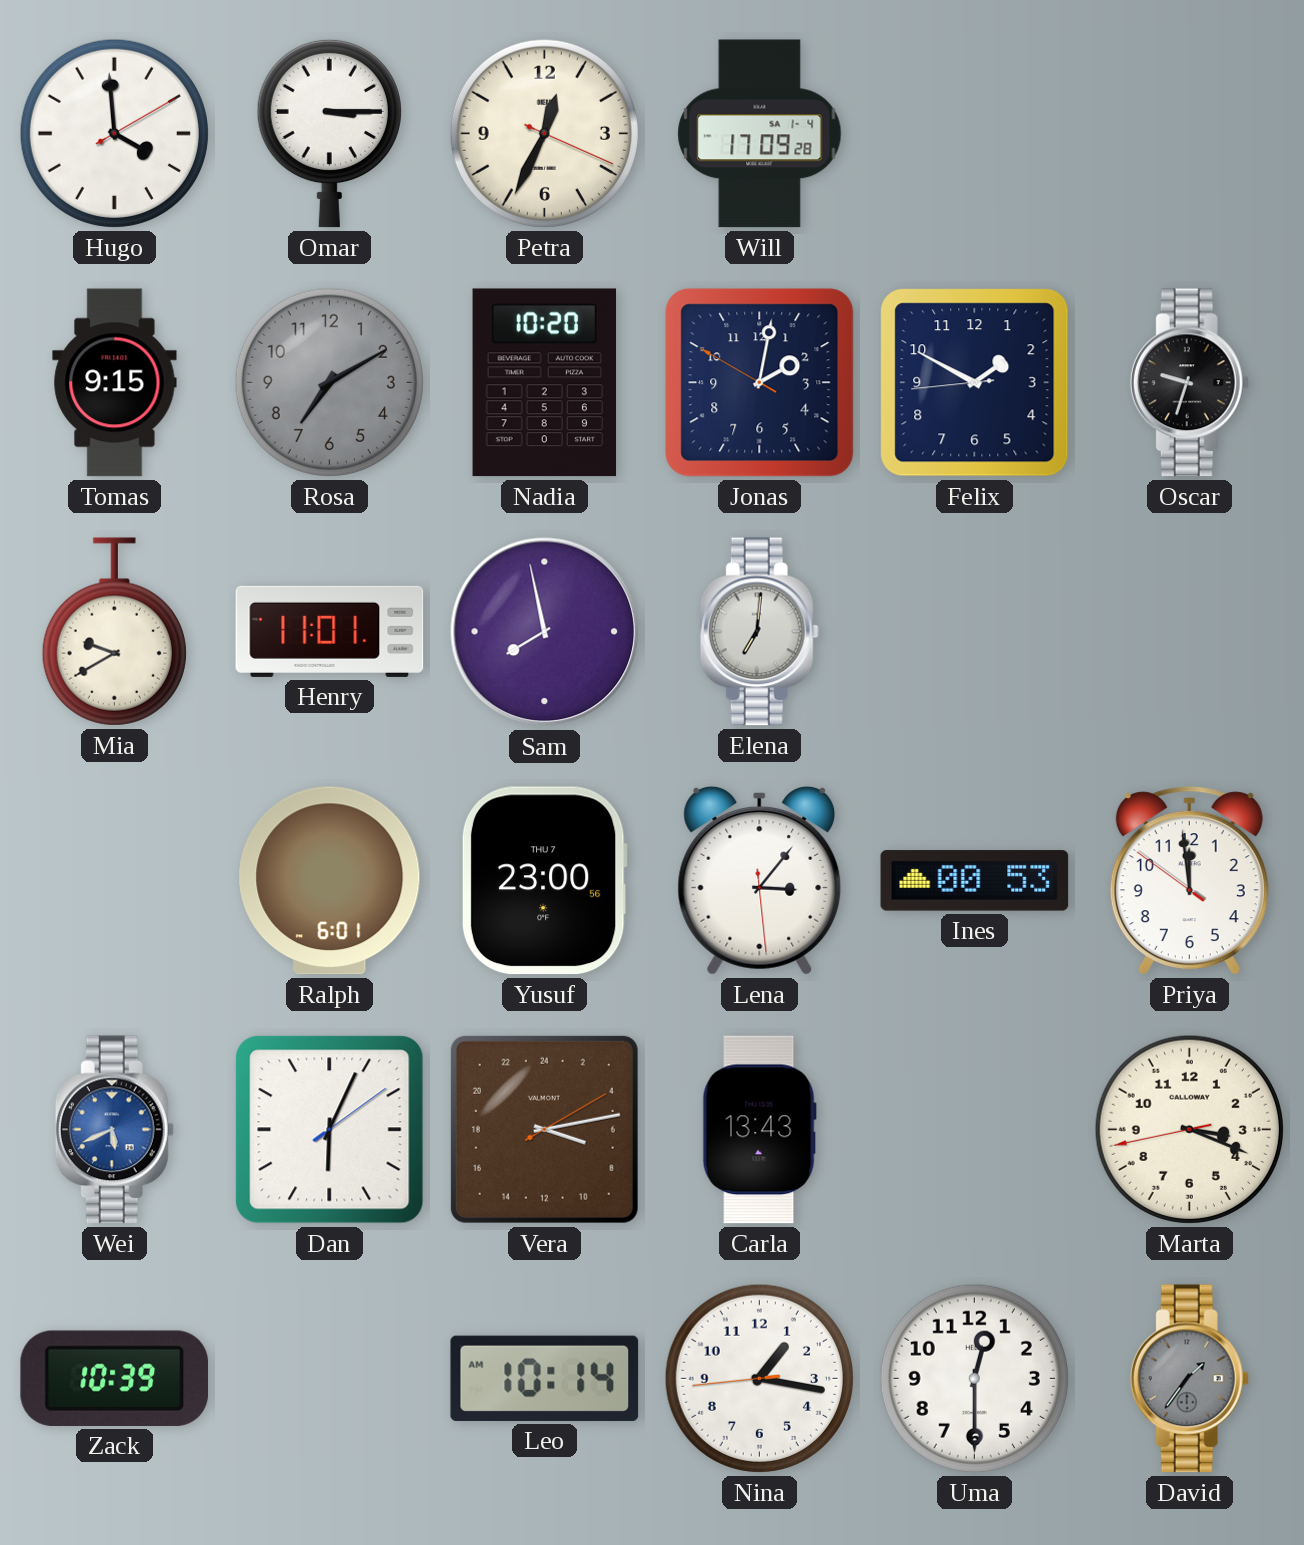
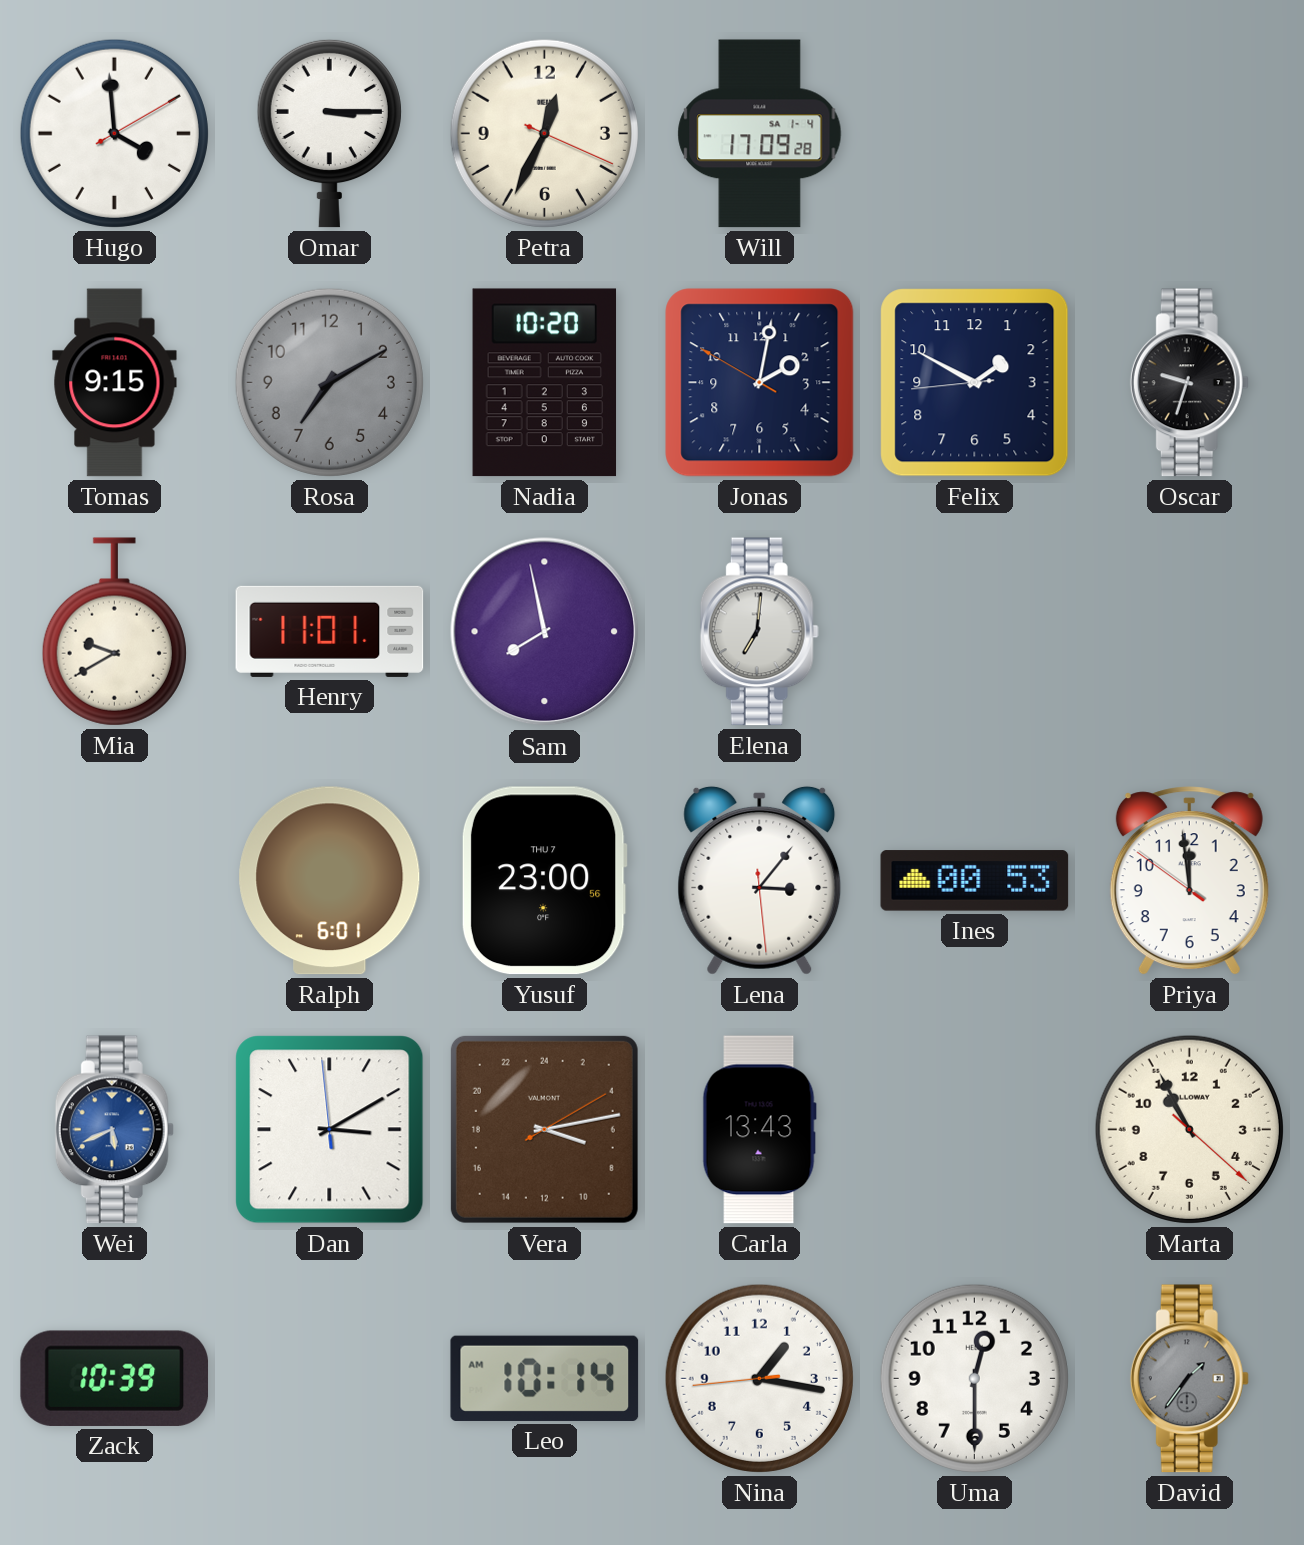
Dan: 6:04 -> 3:09 (330, 1130)
Marta: 3:18 -> 10:55 (1189, 1129)
